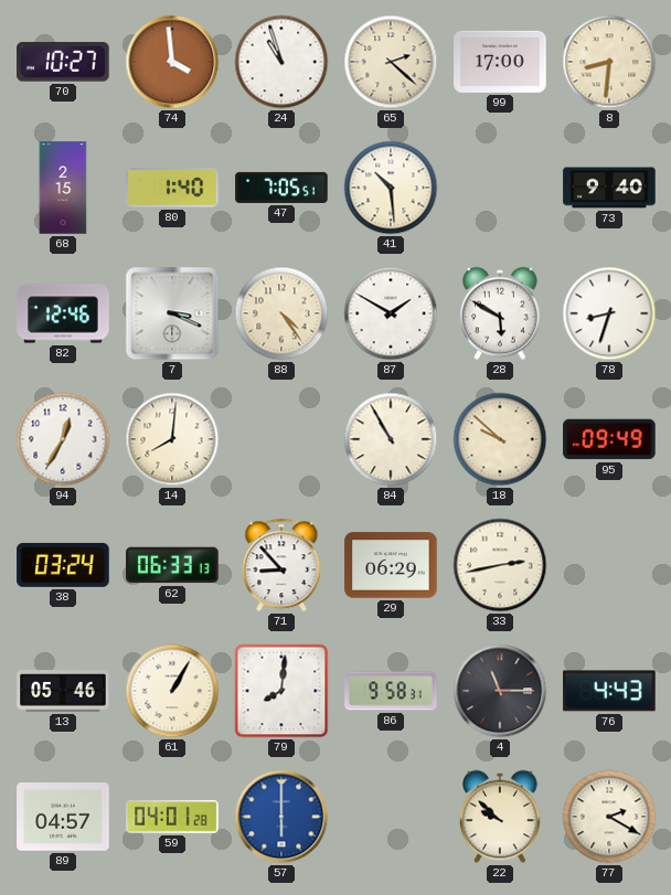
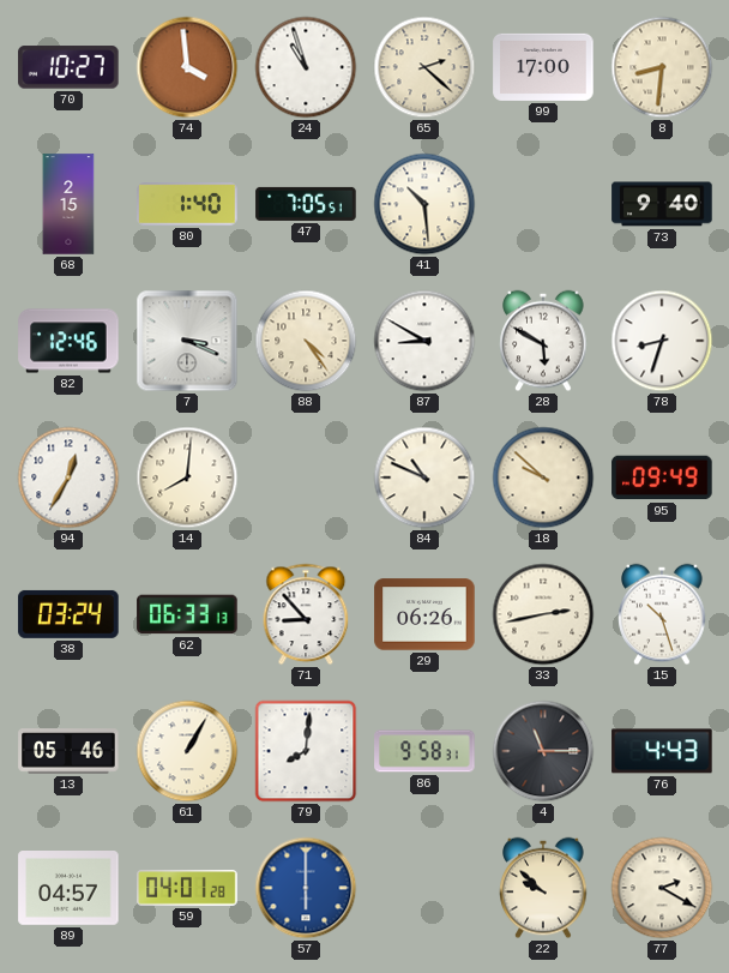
87: 1:50 -> 8:50 (424, 341)
84: 10:55 -> 10:49 (424, 478)
29: 06:29 -> 06:26 (424, 614)
15: none -> 10:27 (662, 614)
